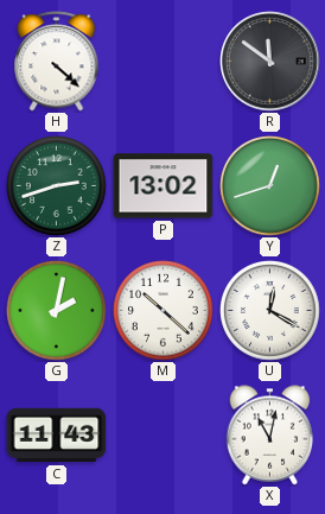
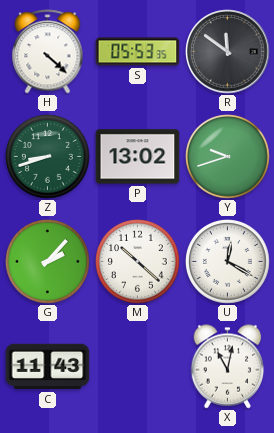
S: none -> 05:53 (138, 52)
Z: 2:42 -> 8:42 (48, 157)
Y: 12:42 -> 9:42 (228, 157)
G: 2:02 -> 2:07 (48, 262)
